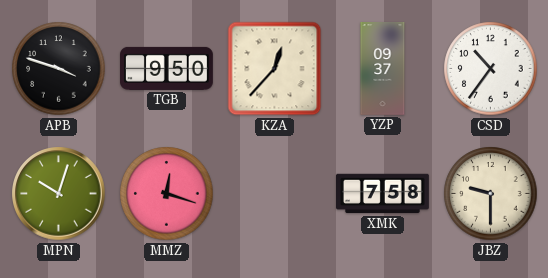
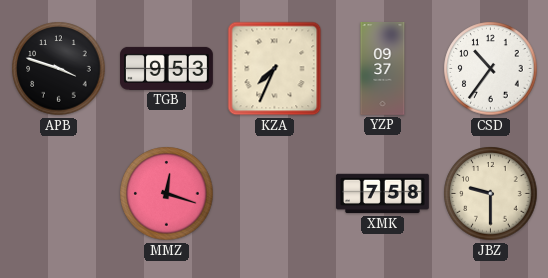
TGB: 9:50 -> 9:53 (167, 68)
KZA: 12:37 -> 7:34 (275, 69)
MPN: 10:03 -> none (59, 194)
